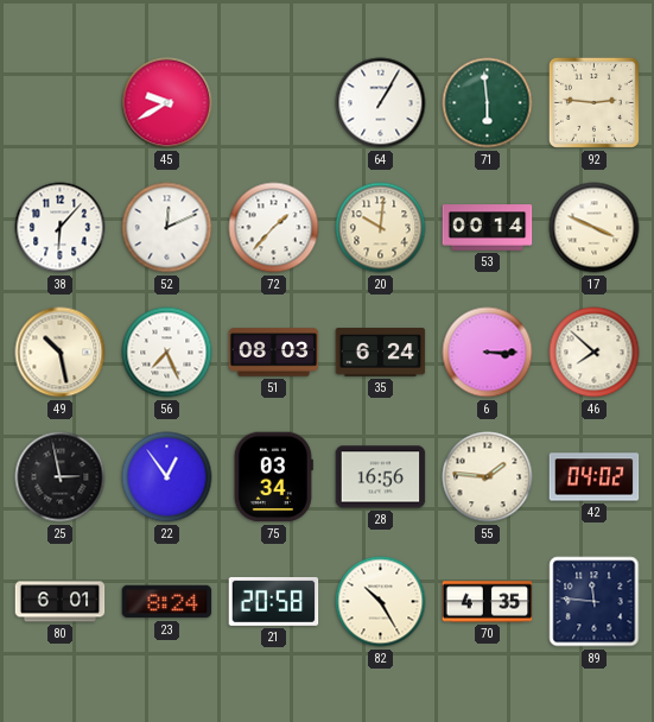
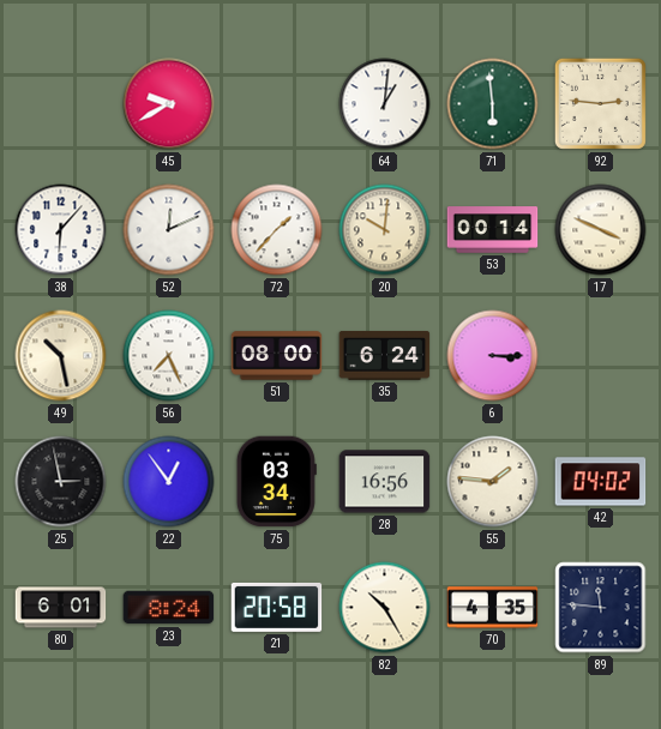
64: 1:05 -> 1:01 (385, 104)
51: 08:03 -> 08:00 (277, 356)
46: 7:52 -> none (595, 353)
